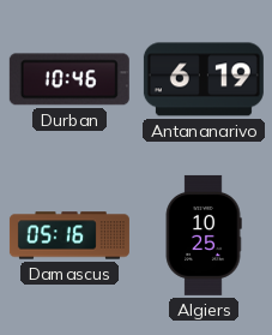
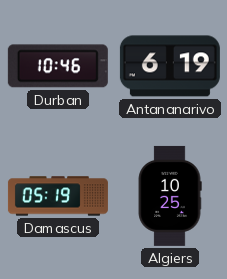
Damascus: 05:16 -> 05:19 (58, 196)
